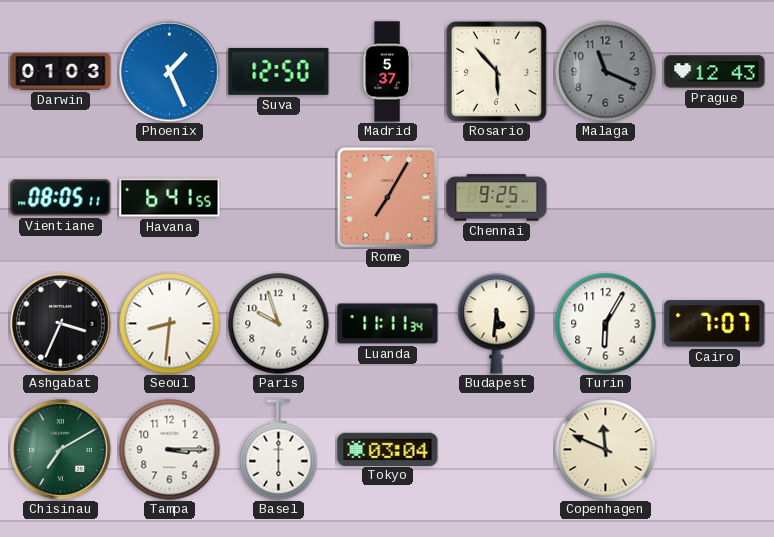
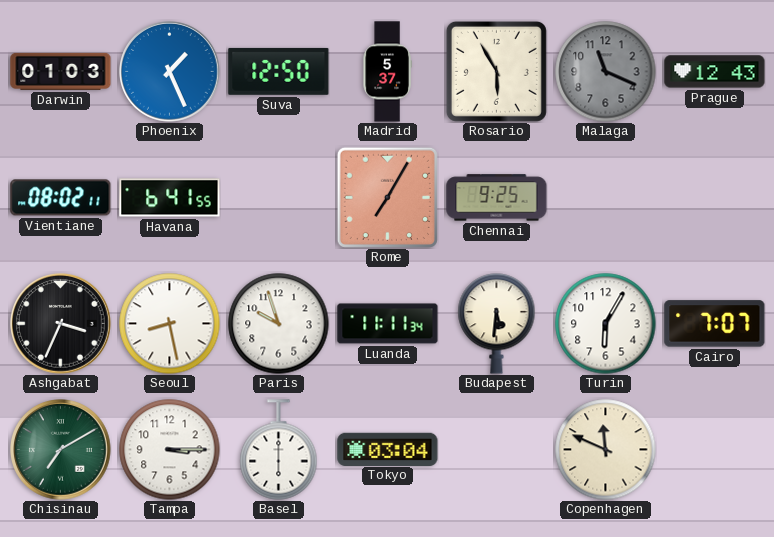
Rosario: 5:53 -> 5:55 (496, 71)
Vientiane: 08:05 -> 08:02 (61, 198)
Seoul: 8:31 -> 8:28 (170, 324)
